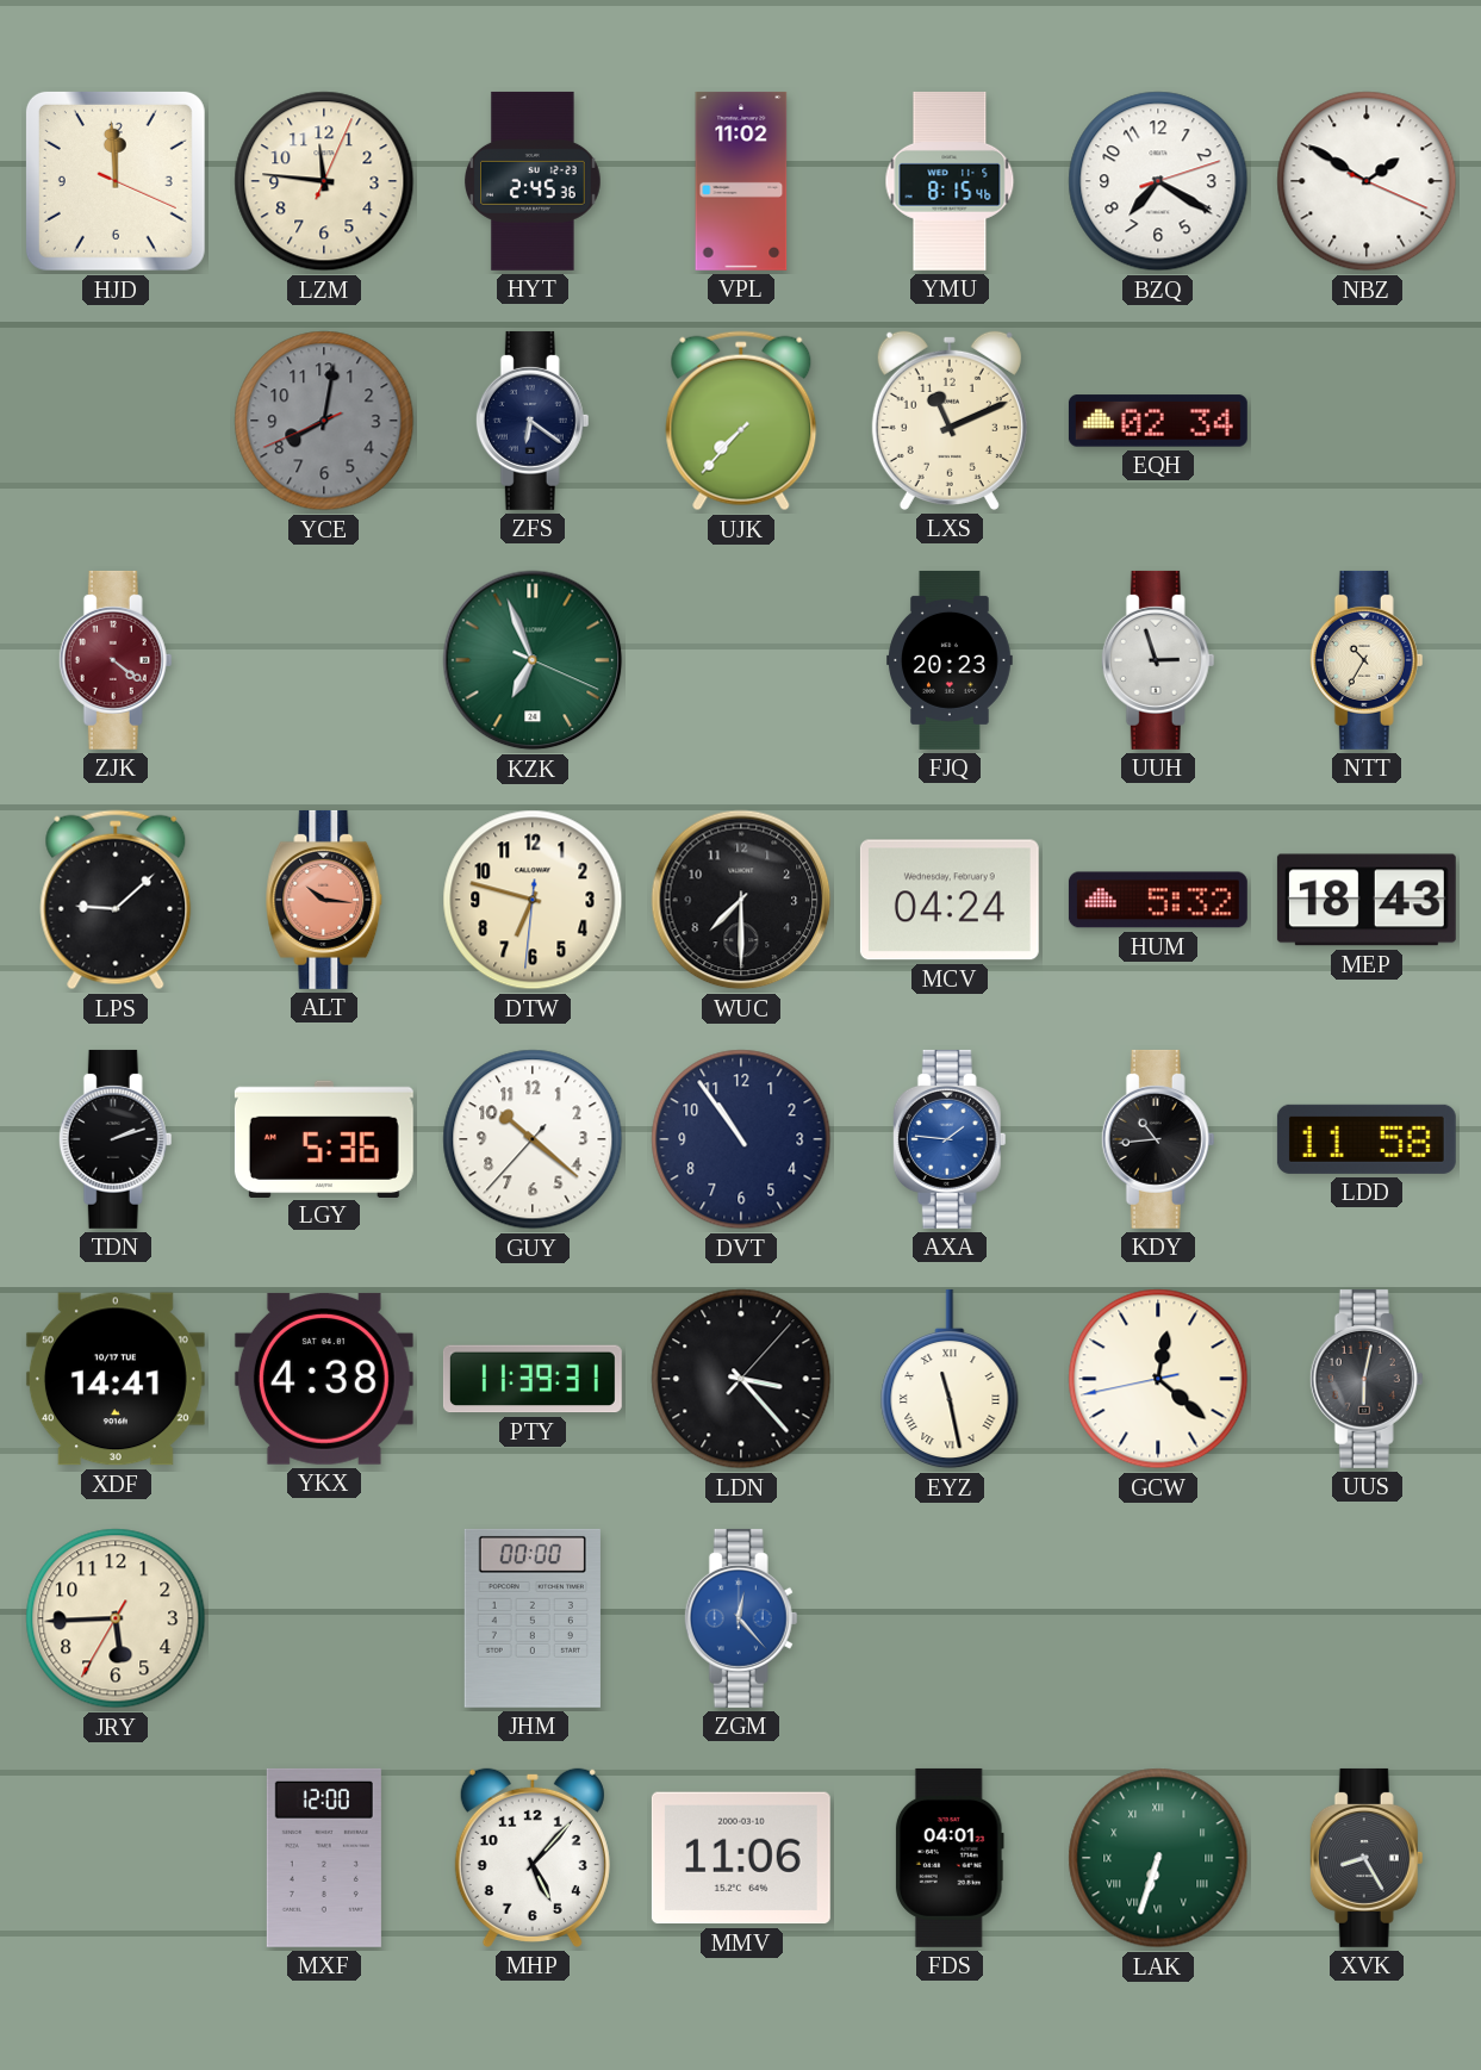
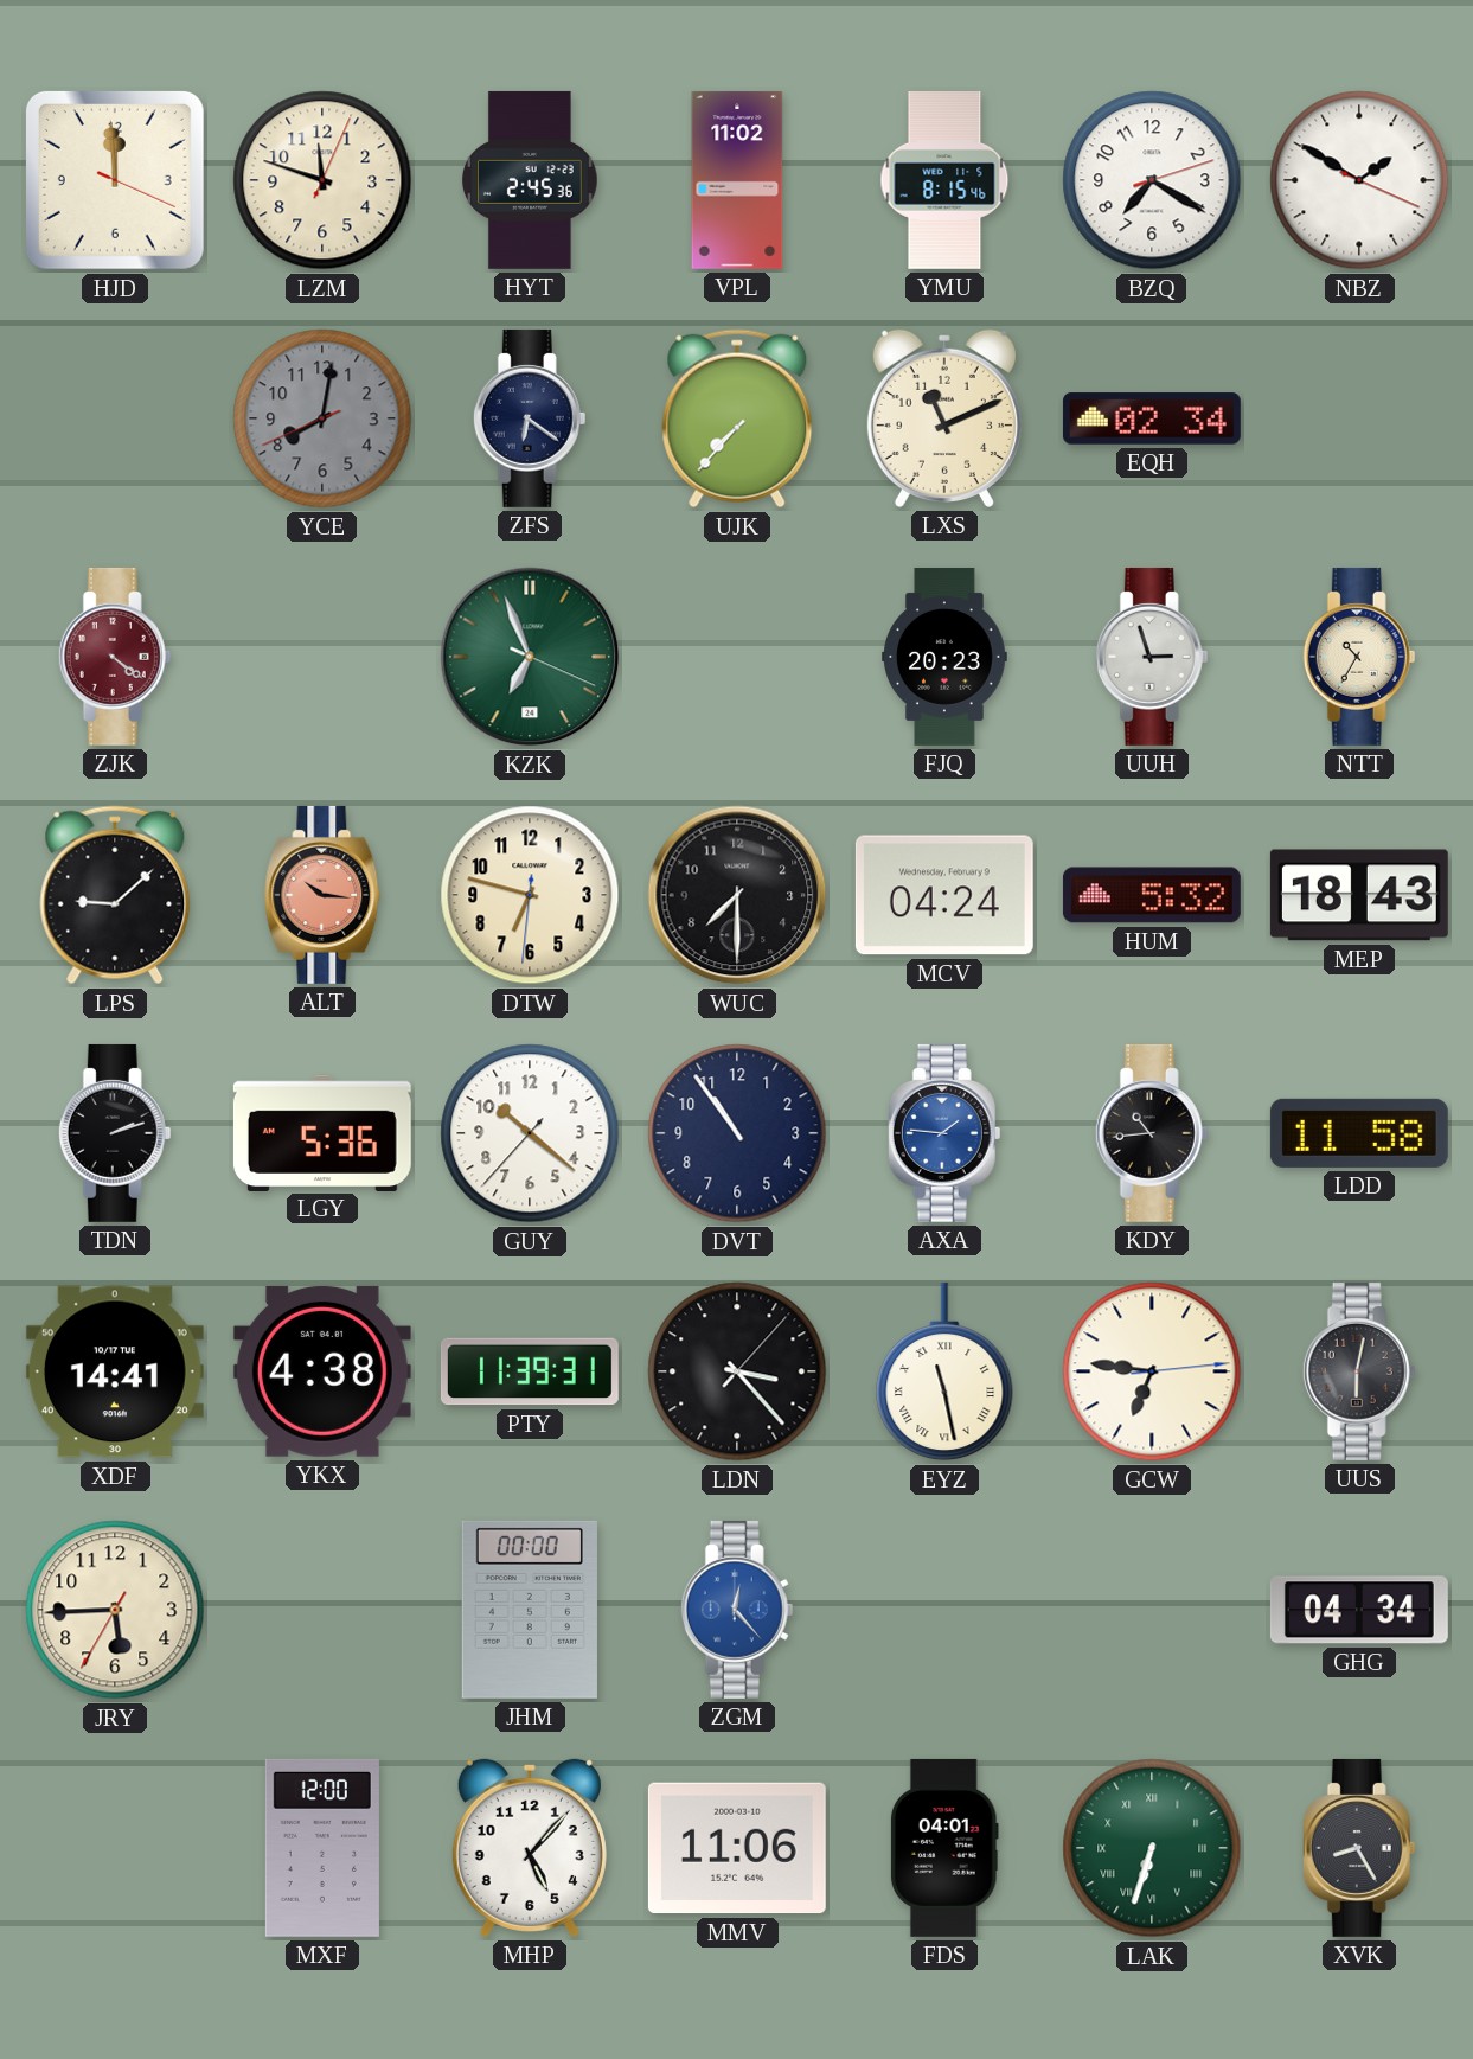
LZM: 11:46 -> 11:48 (322, 180)
GCW: 12:21 -> 6:46 (1152, 1371)
GHG: none -> 04:34 (1359, 1610)
